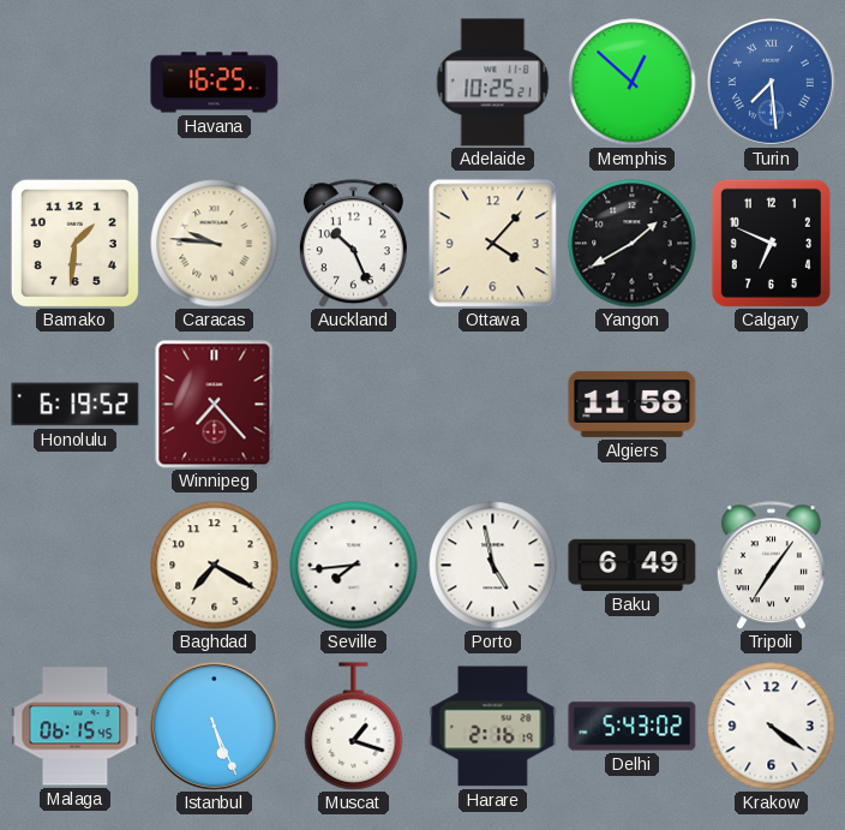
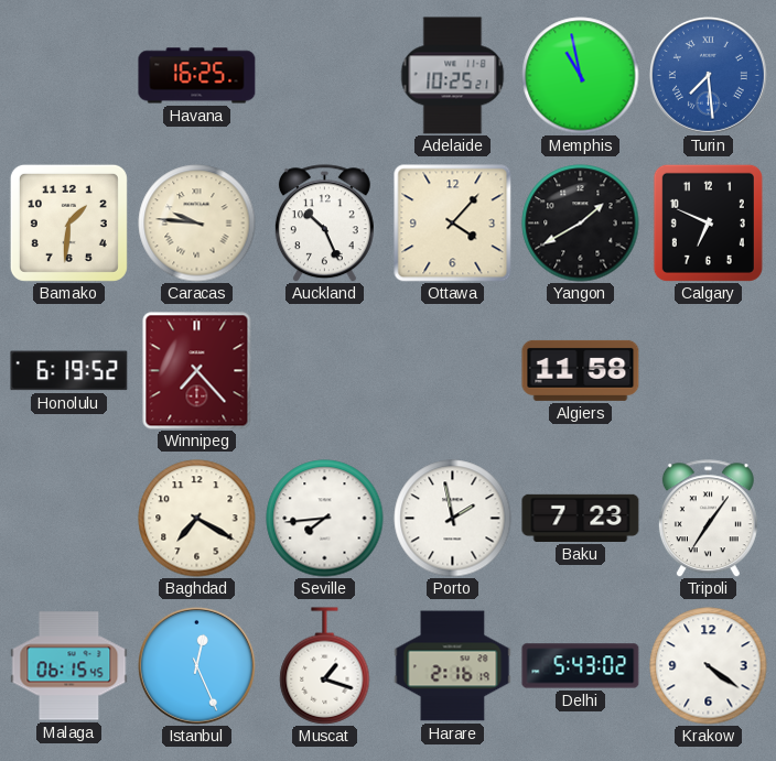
Memphis: 12:52 -> 10:58 (581, 76)
Porto: 4:58 -> 1:58 (453, 519)
Baku: 6:49 -> 7:23 (581, 518)
Istanbul: 5:26 -> 12:26 (196, 665)
